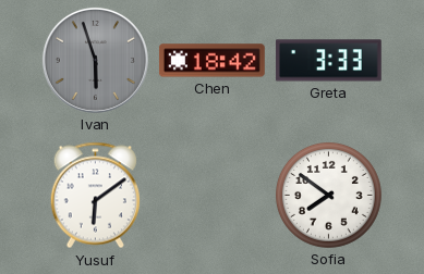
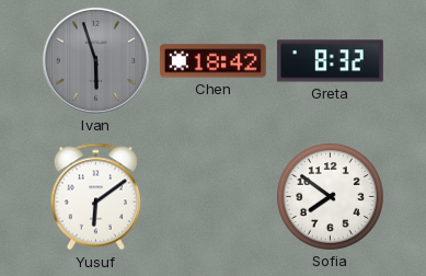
Greta: 3:33 -> 8:32 (330, 61)
